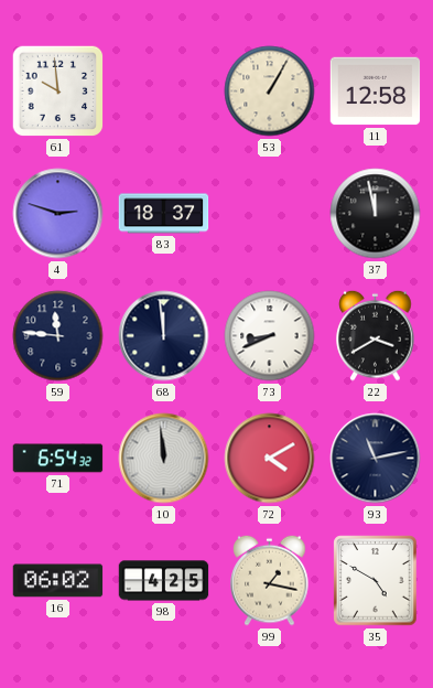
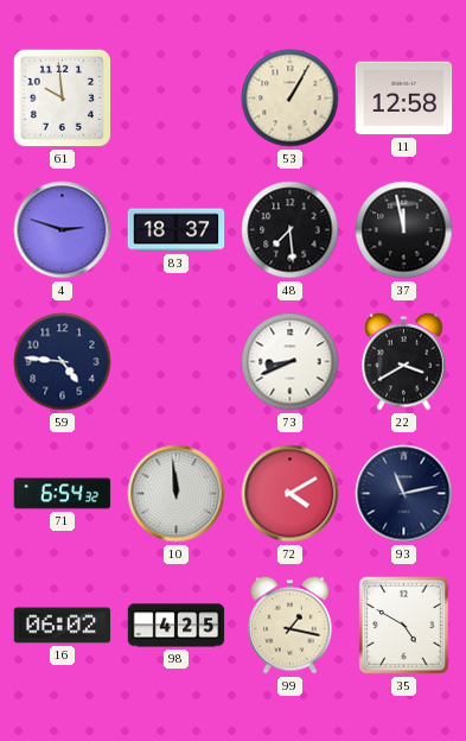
48: none -> 7:29 (291, 230)
59: 11:46 -> 4:46 (63, 362)
68: 11:59 -> none (164, 336)
